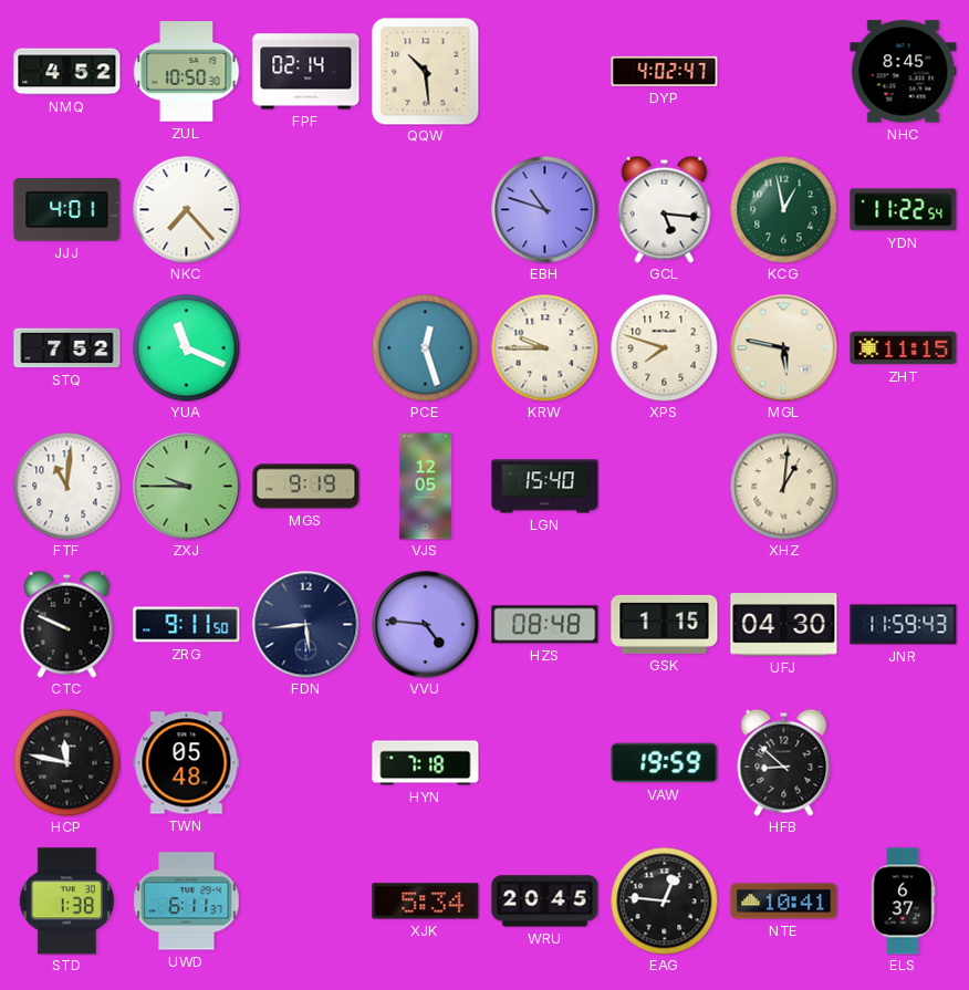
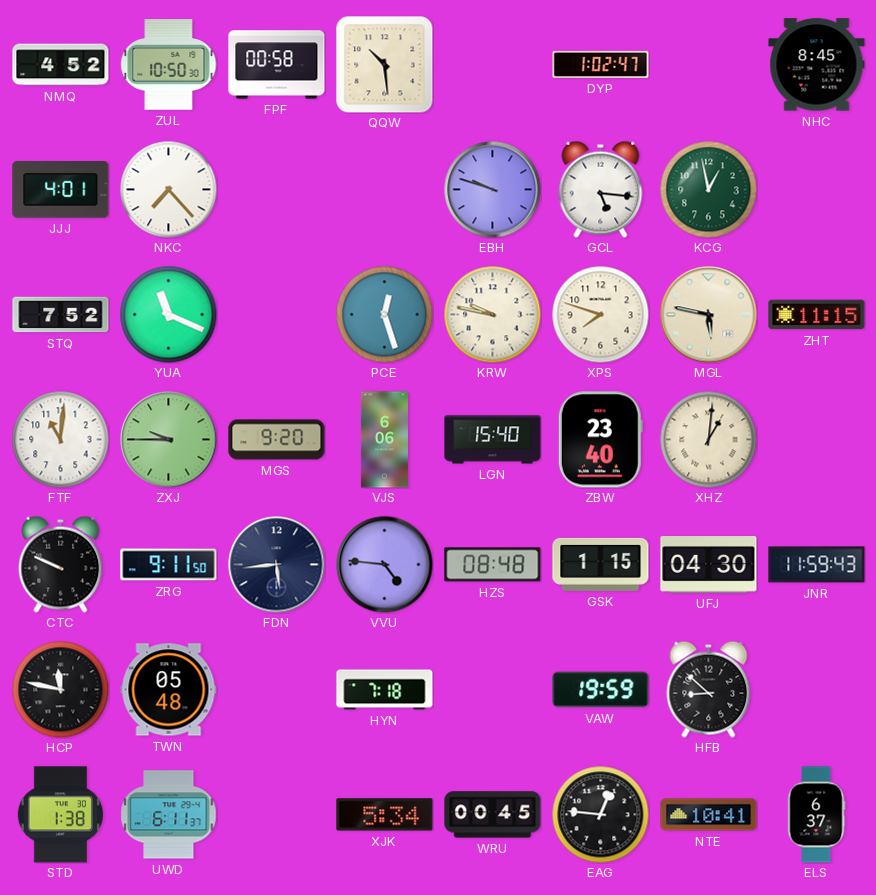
FPF: 02:14 -> 00:58 (277, 65)
DYP: 4:02 -> 1:02 (601, 64)
EBH: 10:48 -> 9:48 (493, 190)
YDN: 11:22 -> none (904, 210)
KRW: 9:45 -> 9:47 (492, 314)
MGS: 9:19 -> 9:20 (277, 440)
VJS: 12:05 -> 6:06 (384, 440)
ZBW: none -> 23:40 (600, 440)
WRU: 20:45 -> 00:45 (493, 815)
